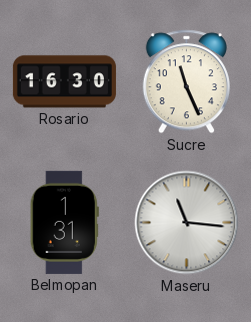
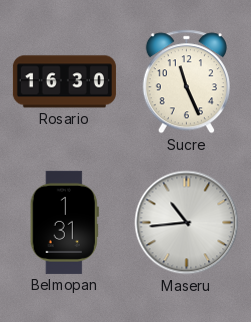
Maseru: 11:16 -> 10:44 (187, 223)
